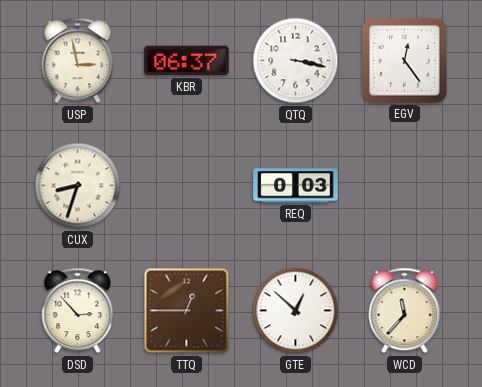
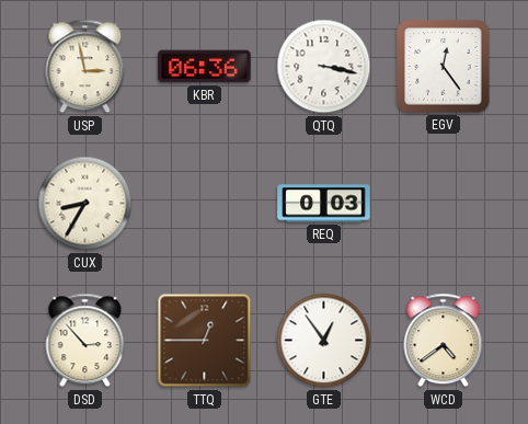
KBR: 06:37 -> 06:36 (205, 67)
CUX: 8:33 -> 8:35 (85, 204)
GTE: 12:52 -> 12:54 (324, 341)
WCD: 11:37 -> 4:39 (444, 341)
